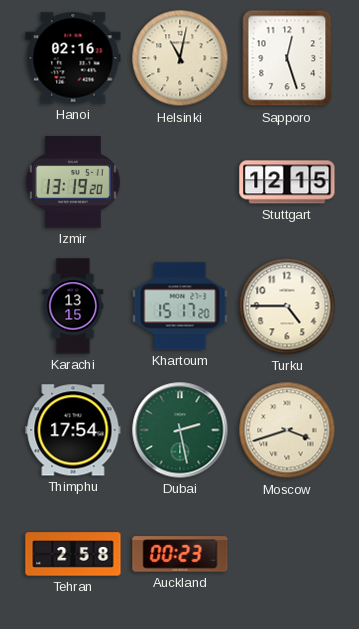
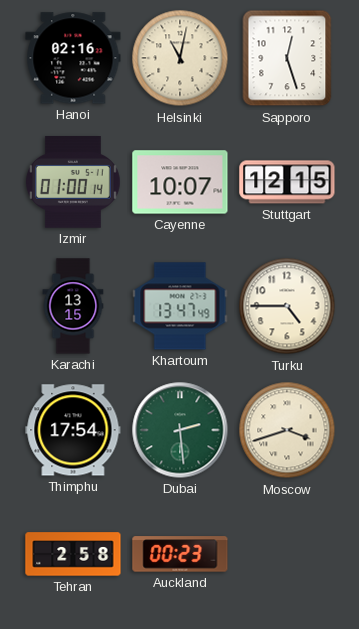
Izmir: 13:19 -> 01:00 (73, 183)
Cayenne: none -> 10:07 (180, 182)
Khartoum: 15:17 -> 13:47 (180, 306)
Dubai: 2:28 -> 2:29 (180, 430)
